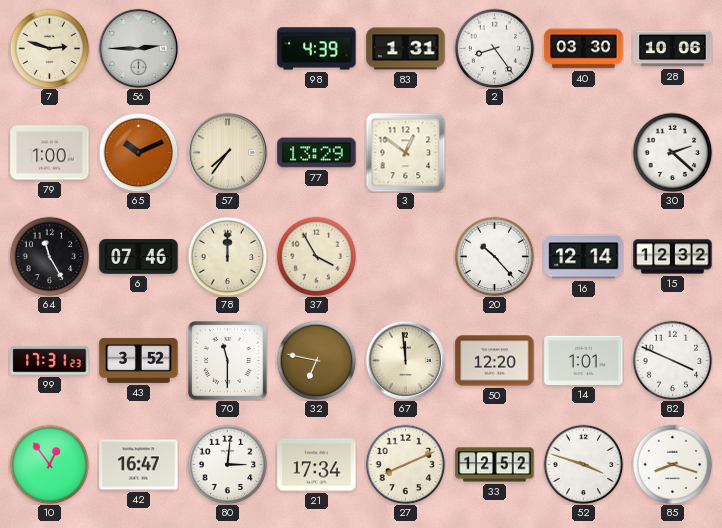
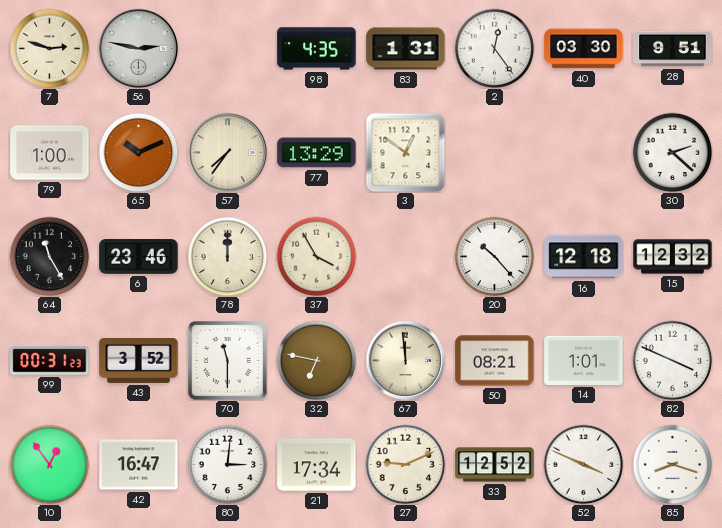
56: 2:45 -> 2:47 (138, 48)
98: 4:39 -> 4:35 (317, 49)
2: 8:24 -> 12:24 (494, 48)
28: 10:06 -> 9:51 (673, 49)
6: 07:46 -> 23:46 (139, 257)
16: 12:14 -> 12:18 (584, 257)
99: 17:31 -> 00:31 (50, 361)
50: 12:20 -> 08:21 (495, 361)
27: 8:11 -> 9:11 (405, 464)
52: 3:48 -> 3:49 (583, 464)
